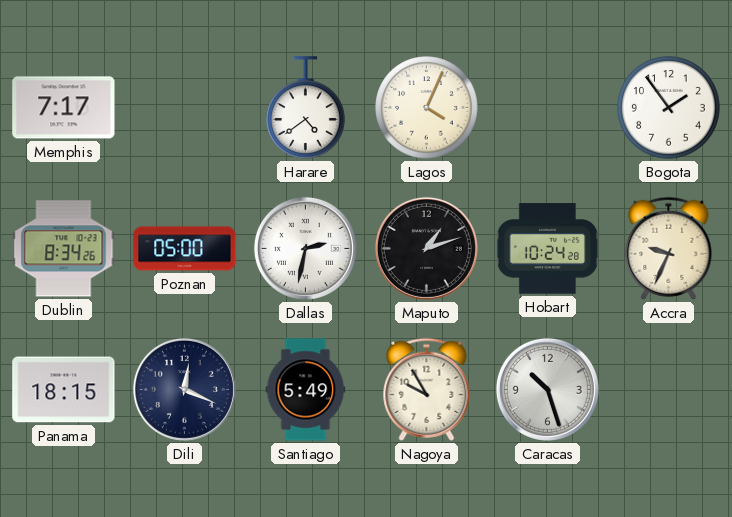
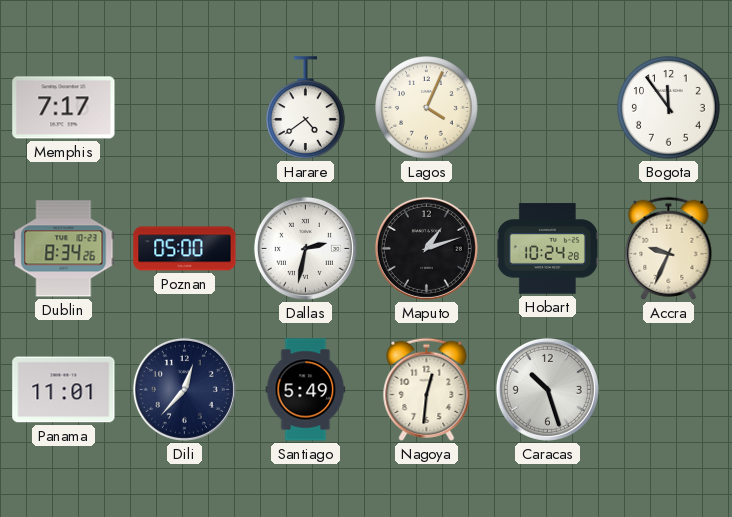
Bogota: 1:54 -> 11:54 (669, 108)
Panama: 18:15 -> 11:01 (64, 390)
Dili: 12:19 -> 12:37 (184, 389)
Nagoya: 9:55 -> 12:31 (427, 389)
